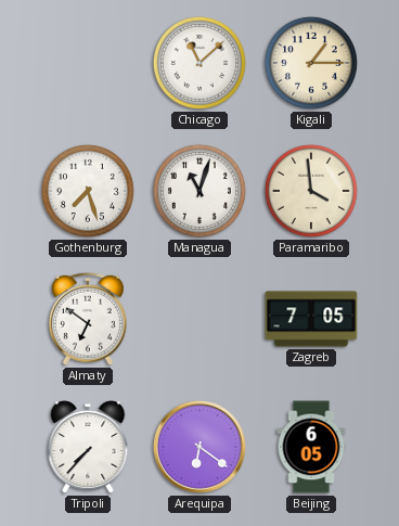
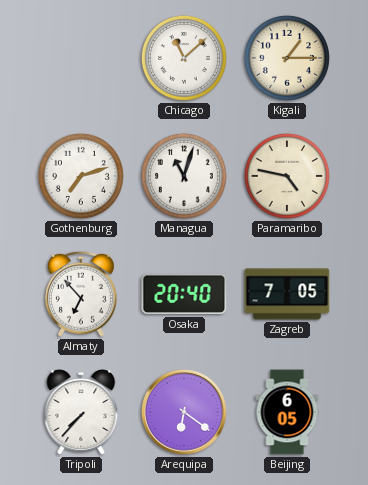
Gothenburg: 7:27 -> 7:12 (81, 176)
Paramaribo: 3:59 -> 4:47 (287, 176)
Almaty: 6:51 -> 6:53 (81, 294)
Osaka: none -> 20:40 (184, 294)
